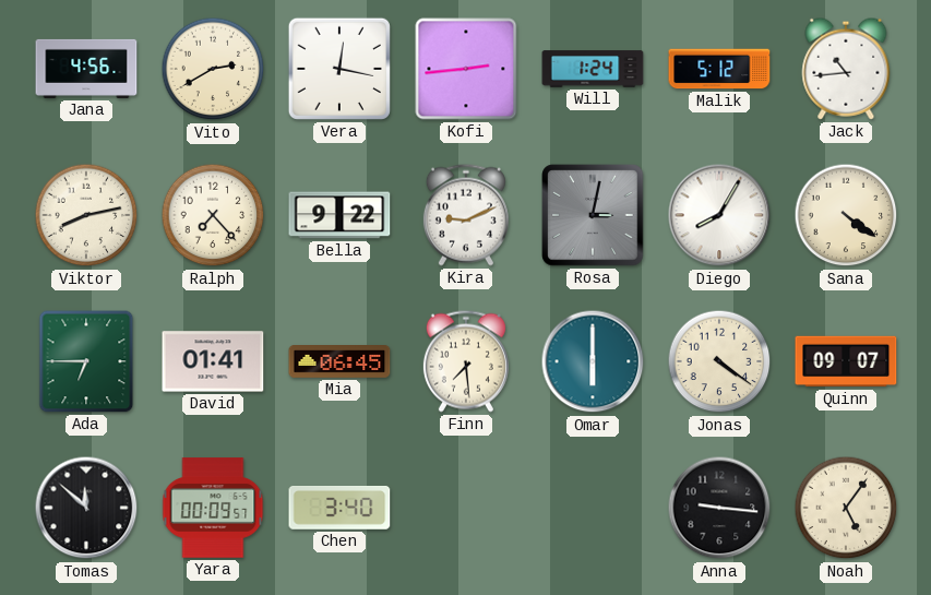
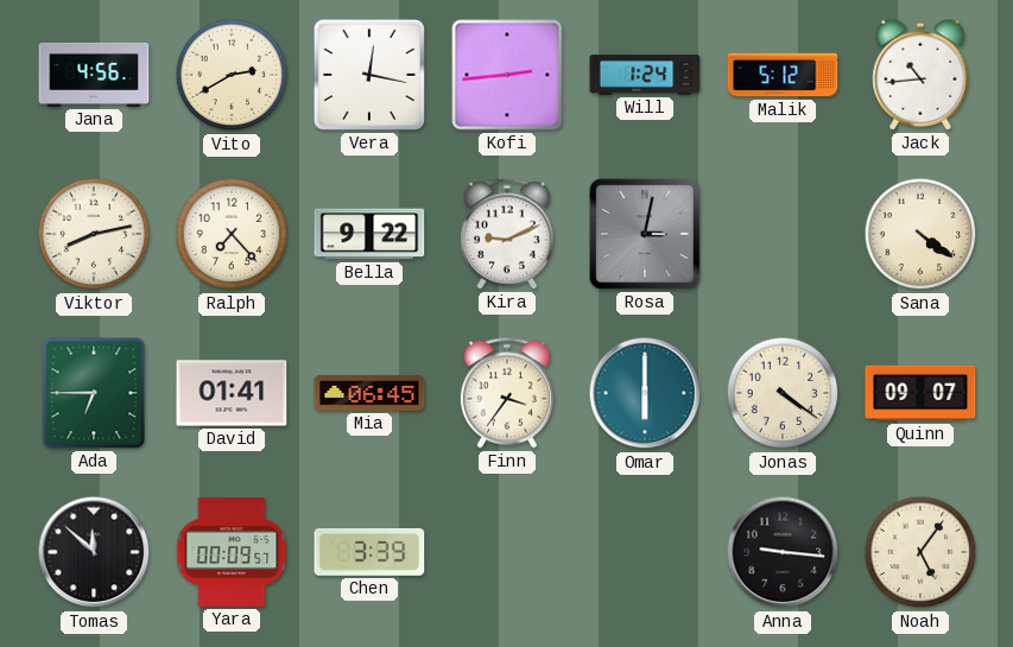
Diego: 8:05 -> none (719, 215)
Finn: 7:29 -> 3:36 (507, 393)
Chen: 3:40 -> 3:39 (369, 552)
